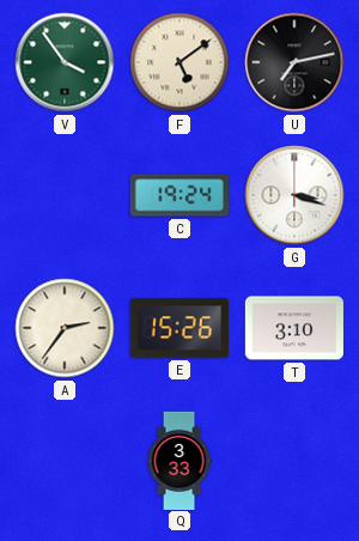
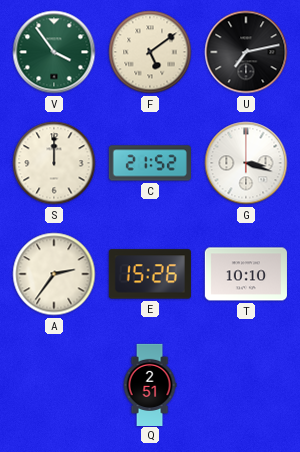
S: none -> 12:00 (54, 163)
C: 19:24 -> 21:52 (150, 163)
T: 3:10 -> 10:10 (246, 274)
Q: 3:33 -> 2:51 (150, 384)
